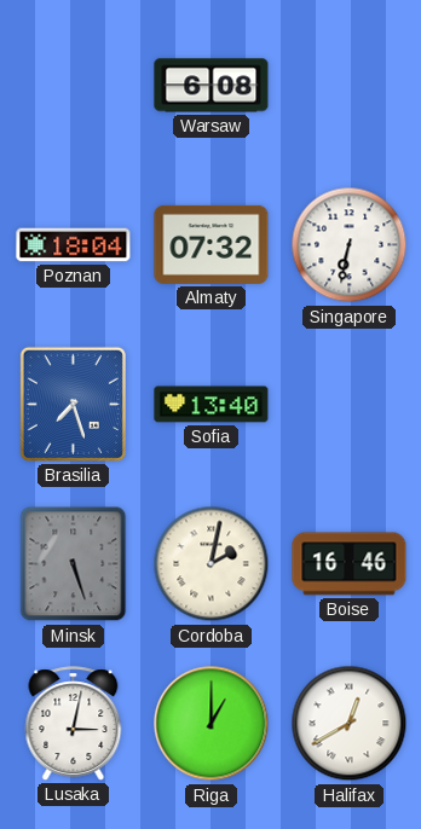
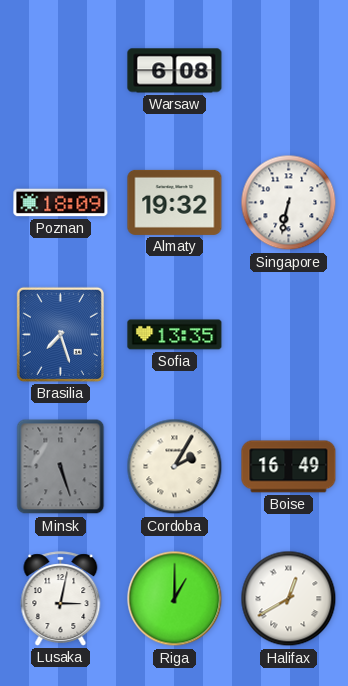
Poznan: 18:04 -> 18:09 (61, 203)
Almaty: 07:32 -> 19:32 (175, 202)
Sofia: 13:40 -> 13:35 (175, 335)
Cordoba: 2:02 -> 2:05 (175, 467)
Boise: 16:46 -> 16:49 (289, 467)
